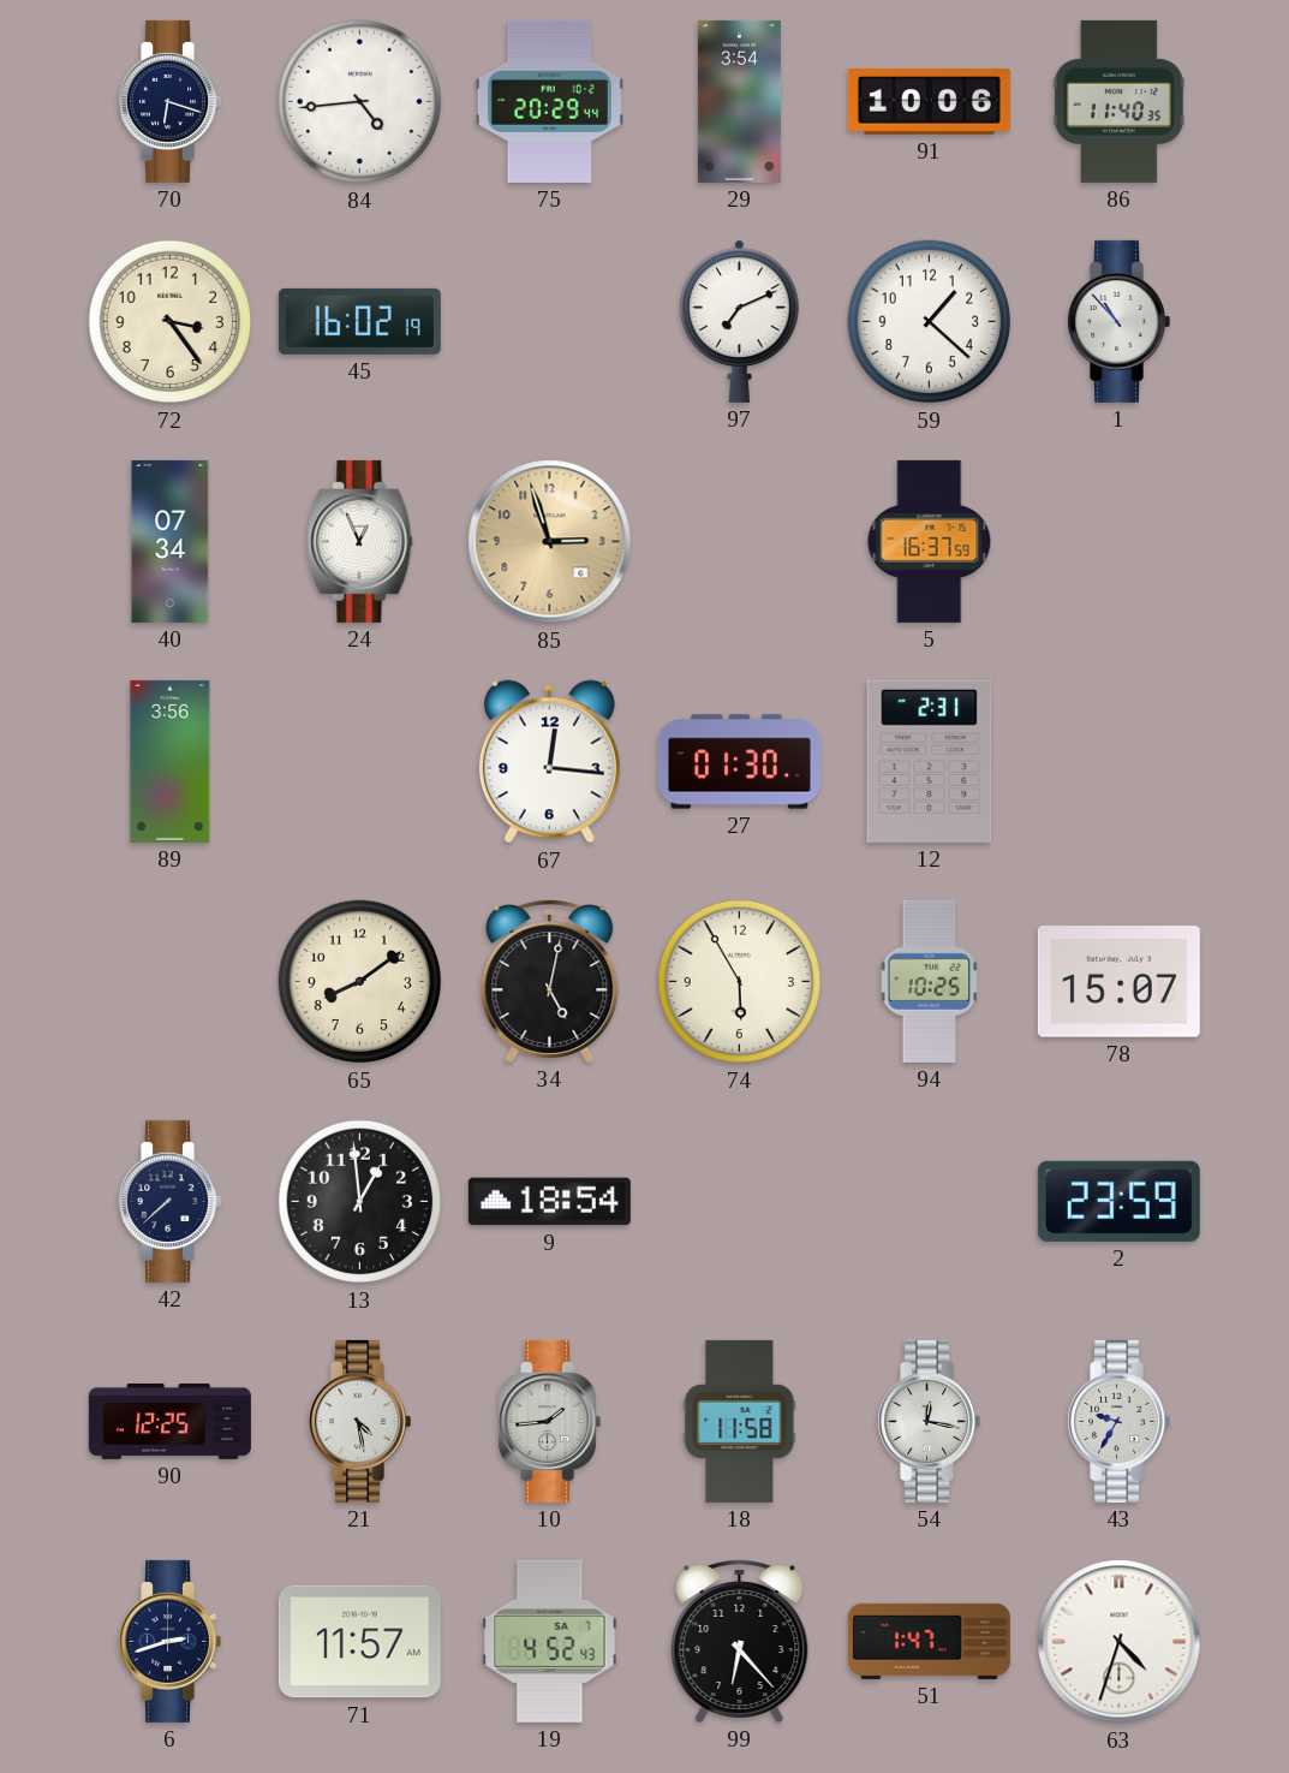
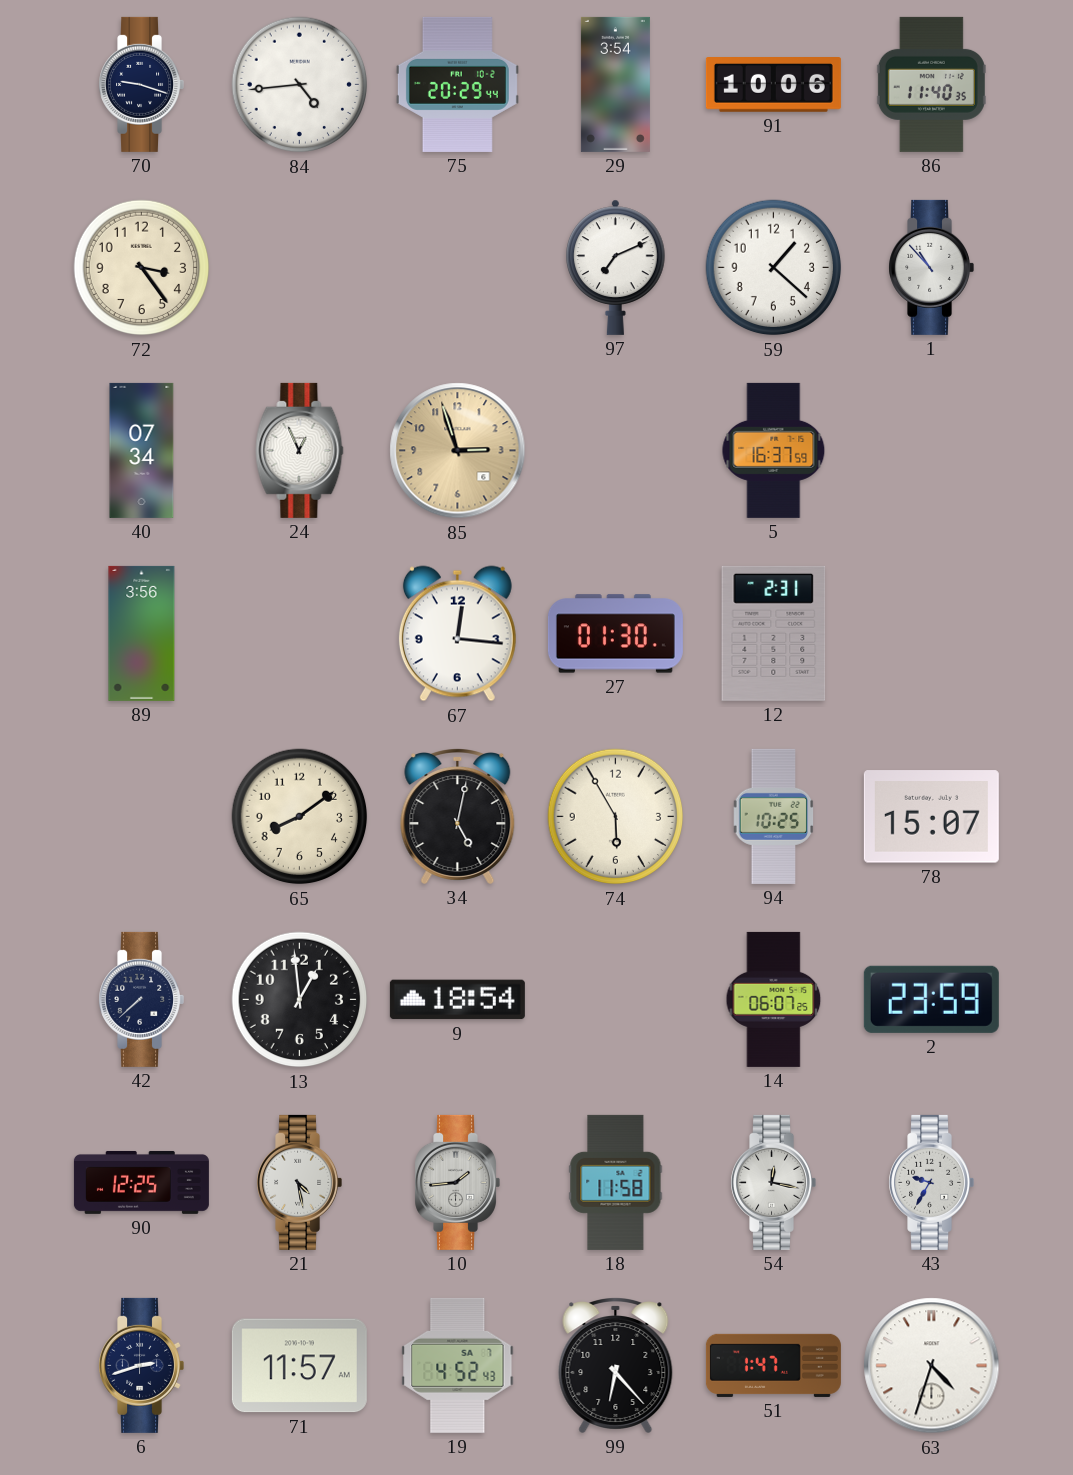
70: 6:18 -> 9:18 (141, 84)
45: 16:02 -> none (359, 321)
14: none -> 06:07 (774, 999)
